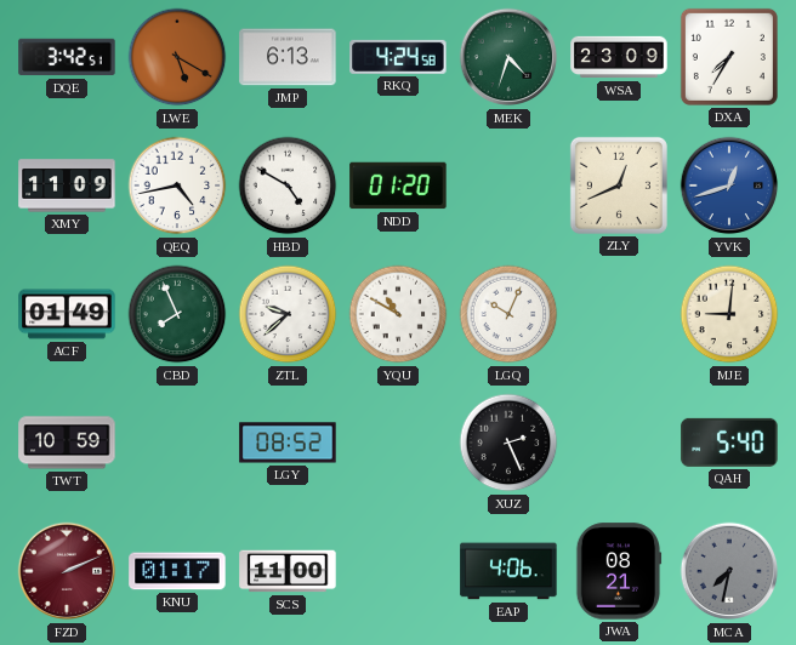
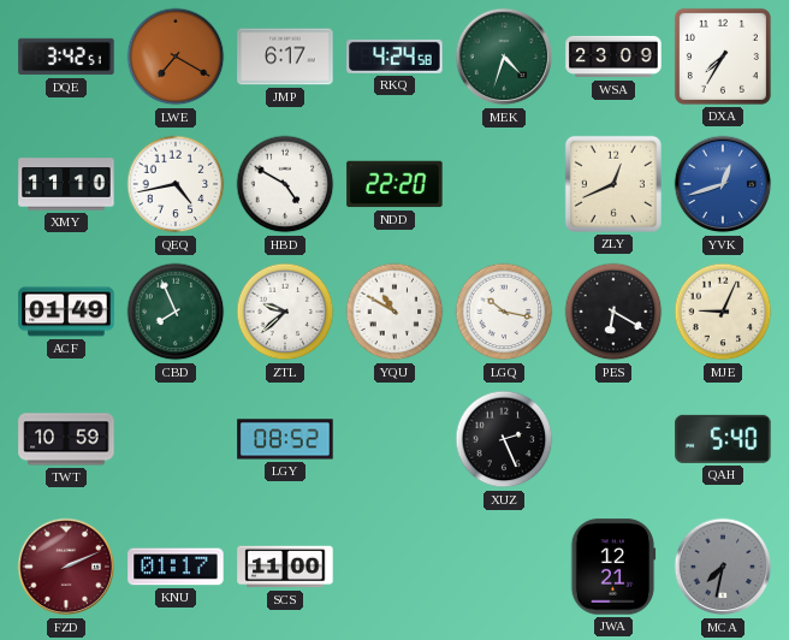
LWE: 5:20 -> 7:20 (176, 57)
JMP: 6:13 -> 6:17 (285, 57)
XMY: 11:09 -> 11:10 (66, 184)
NDD: 01:20 -> 22:20 (394, 184)
LGQ: 10:04 -> 10:17 (504, 312)
PES: none -> 6:20 (613, 312)
MJE: 9:01 -> 9:04 (723, 312)
EAP: 4:06 -> none (508, 571)
JWA: 08:21 -> 12:21 (613, 567)
